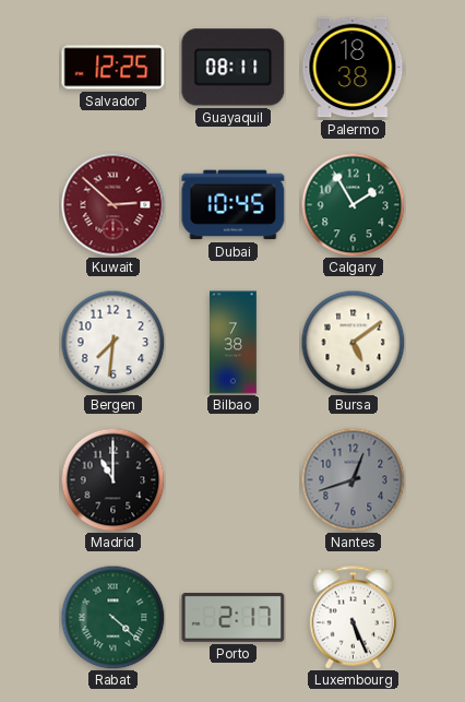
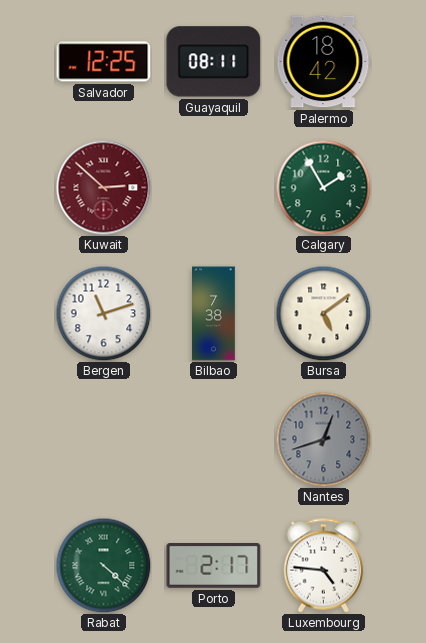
Palermo: 18:38 -> 18:42 (324, 62)
Dubai: 10:45 -> none (234, 205)
Bergen: 7:31 -> 11:12 (103, 313)
Madrid: 11:00 -> none (112, 479)
Luxembourg: 5:26 -> 4:46 (324, 566)
